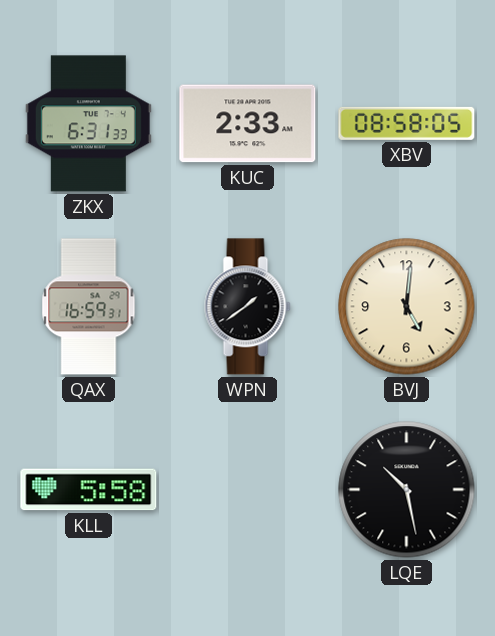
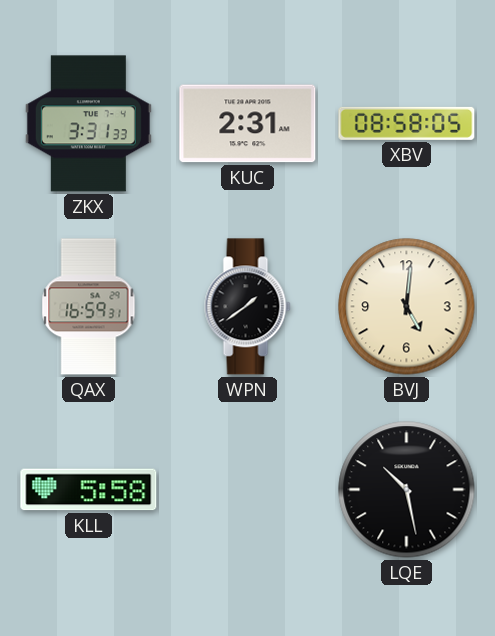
ZKX: 6:31 -> 3:31 (88, 124)
KUC: 2:33 -> 2:31 (248, 124)
